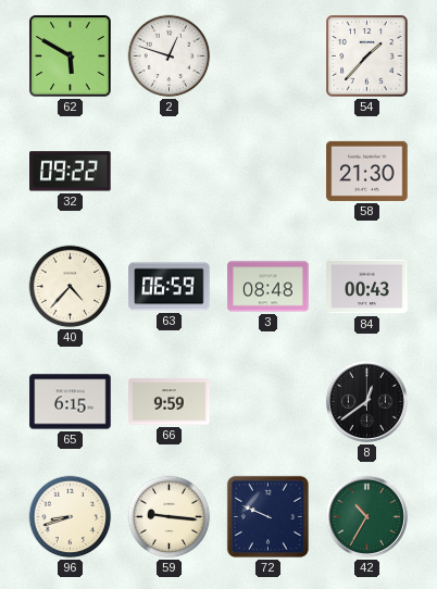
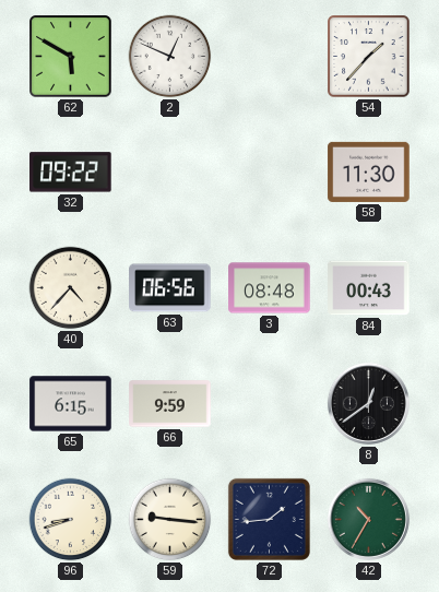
2: 12:48 -> 12:49 (170, 57)
58: 21:30 -> 11:30 (369, 171)
63: 06:59 -> 06:56 (170, 288)
72: 9:49 -> 1:44 (269, 519)
